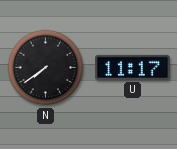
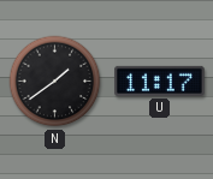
N: 7:39 -> 1:39 (55, 82)
